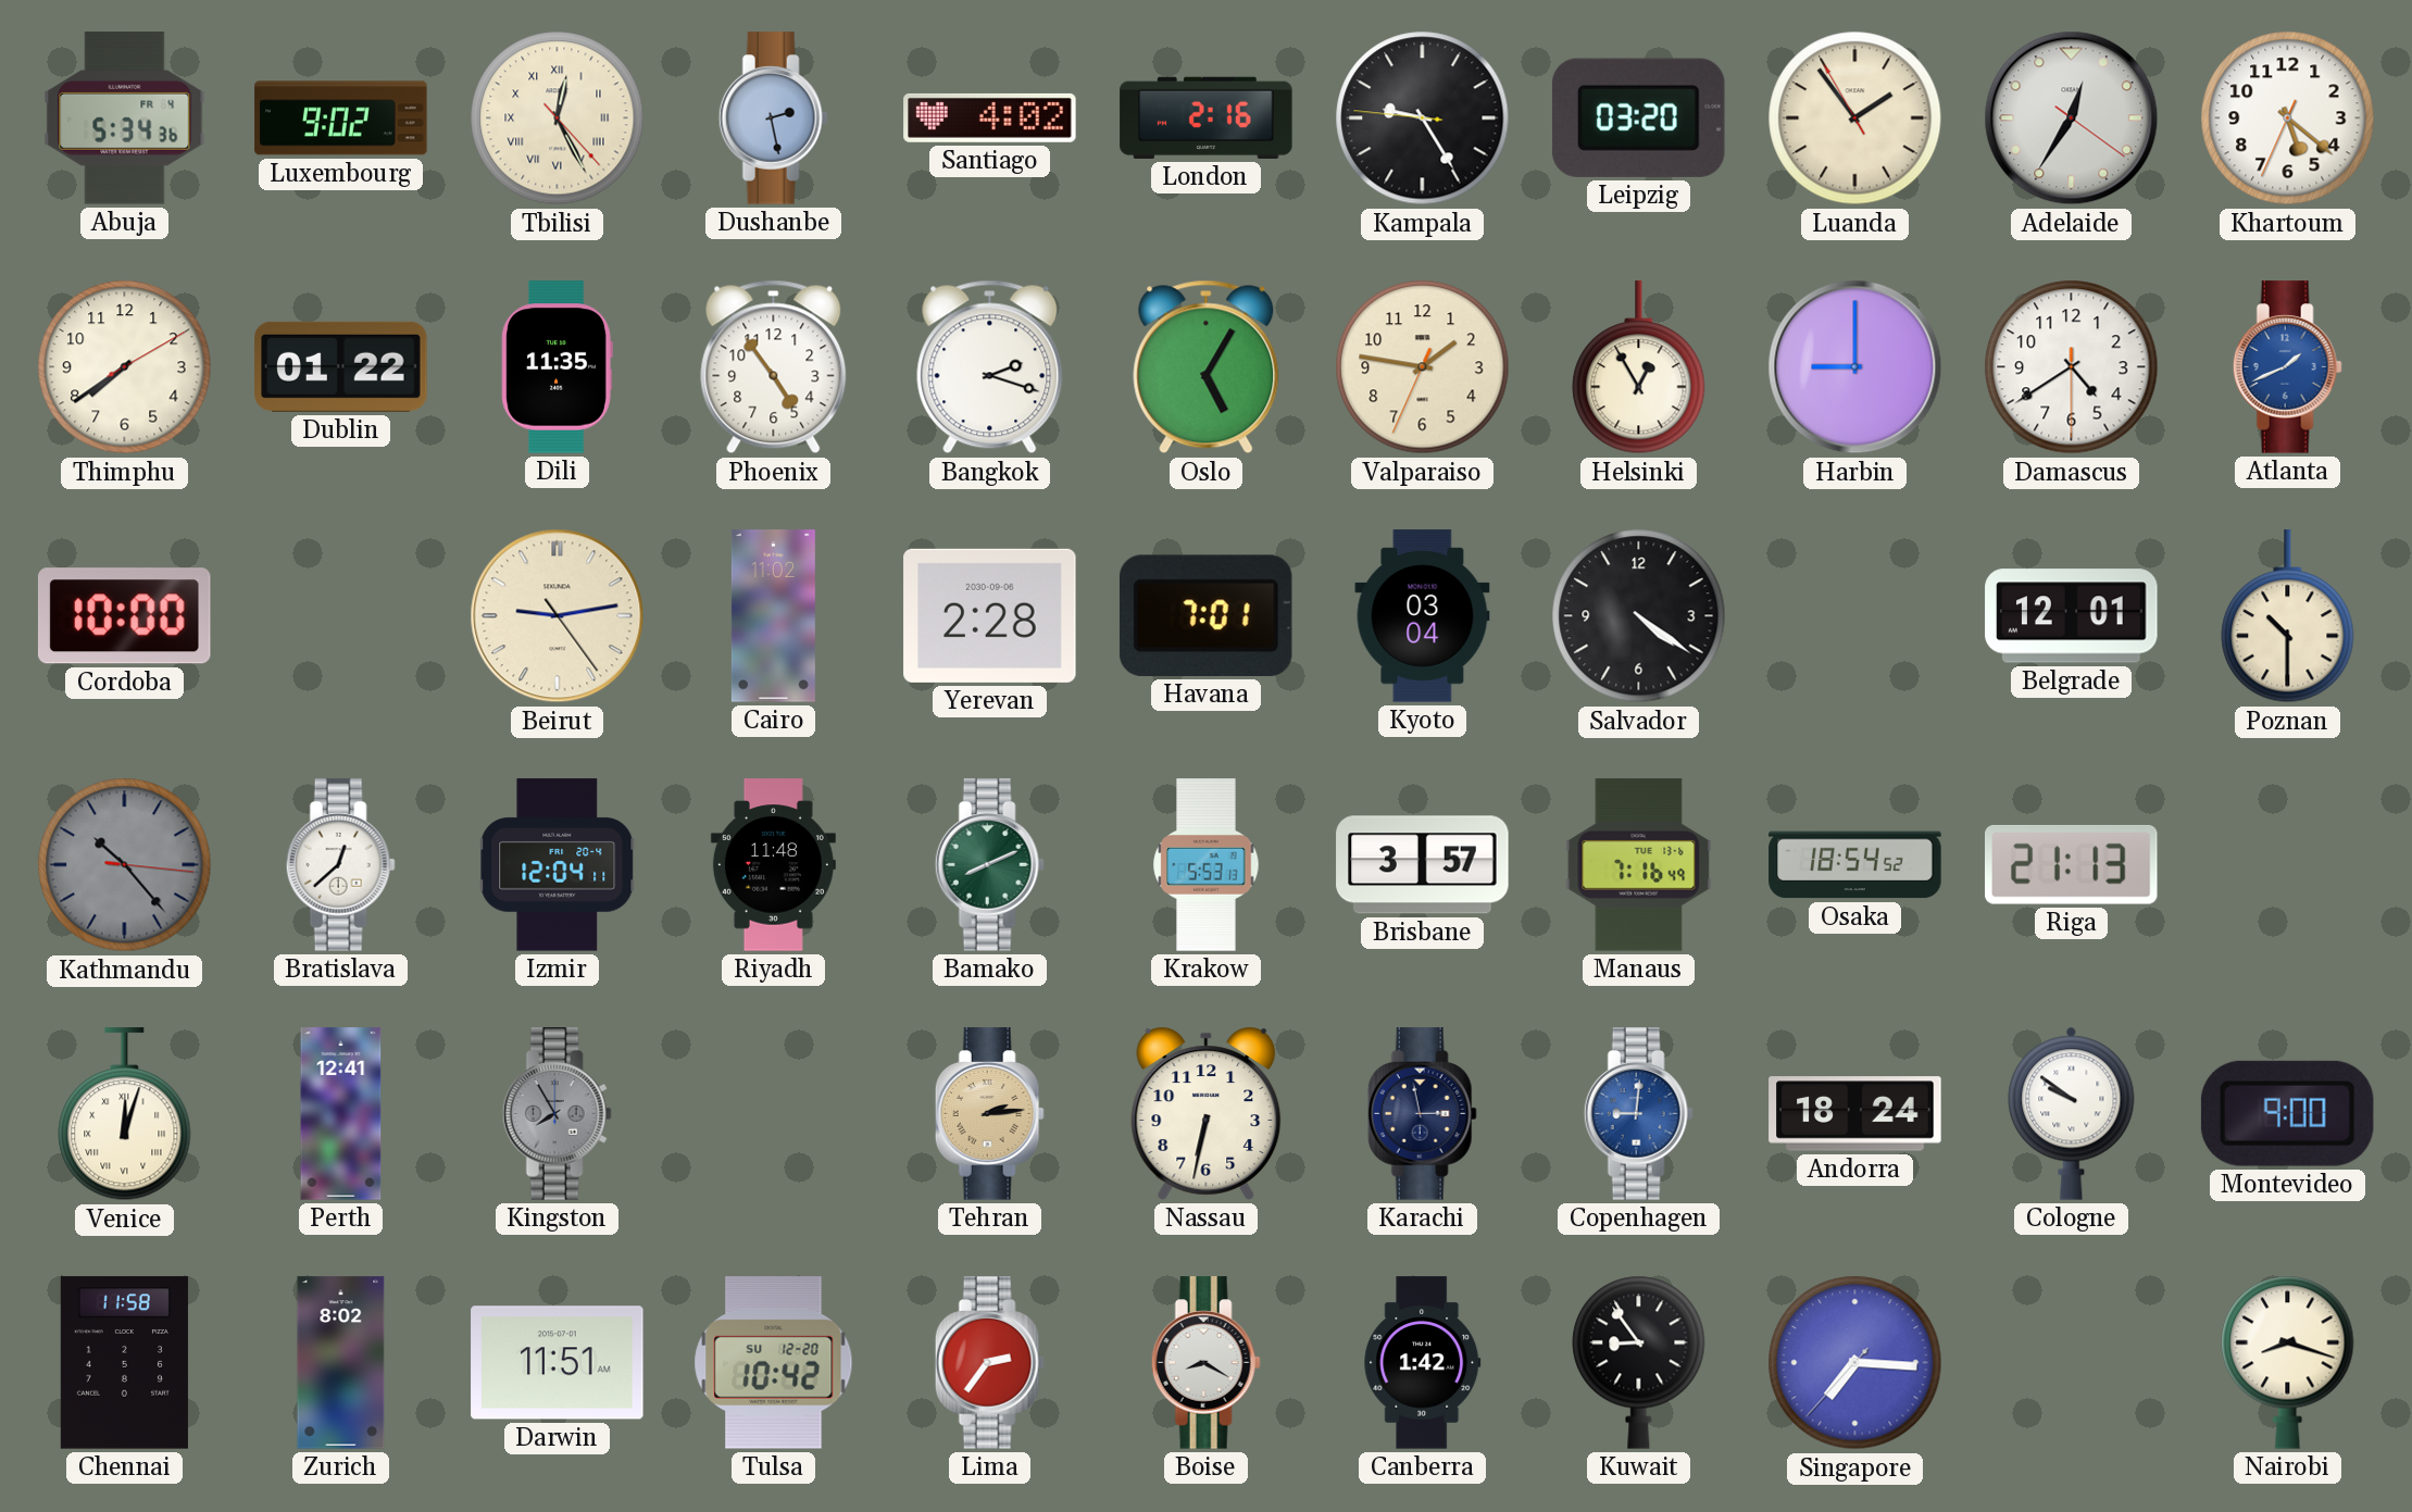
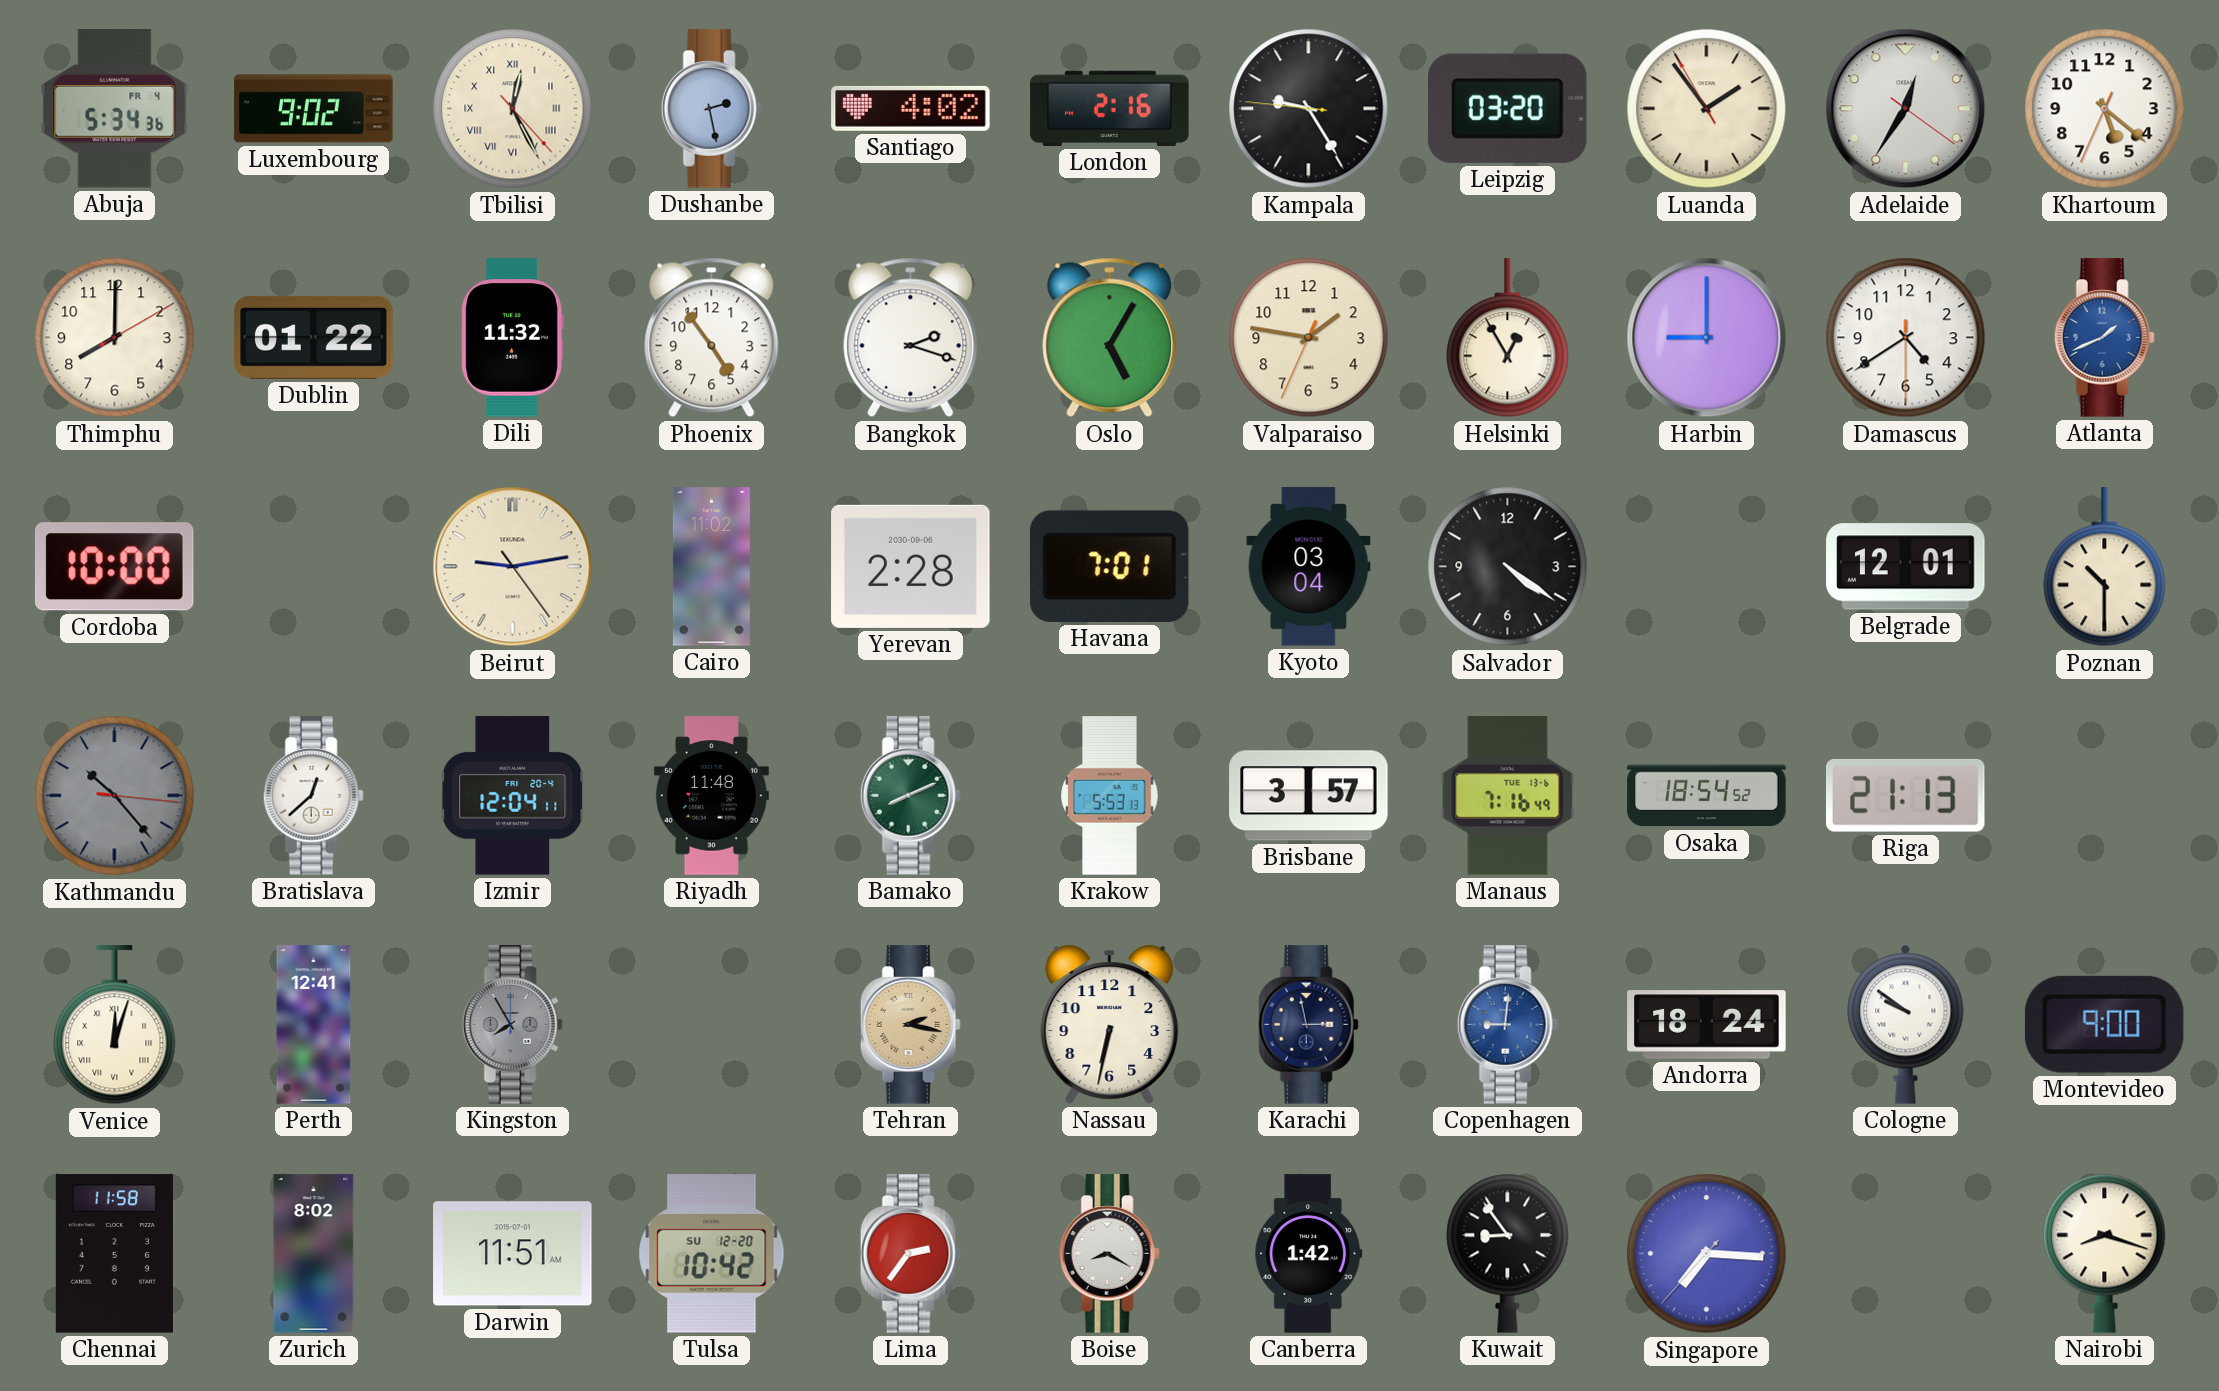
Thimphu: 7:39 -> 8:00 (115, 338)
Dili: 11:35 -> 11:32 (512, 338)
Tehran: 2:14 -> 2:17 (910, 1025)
